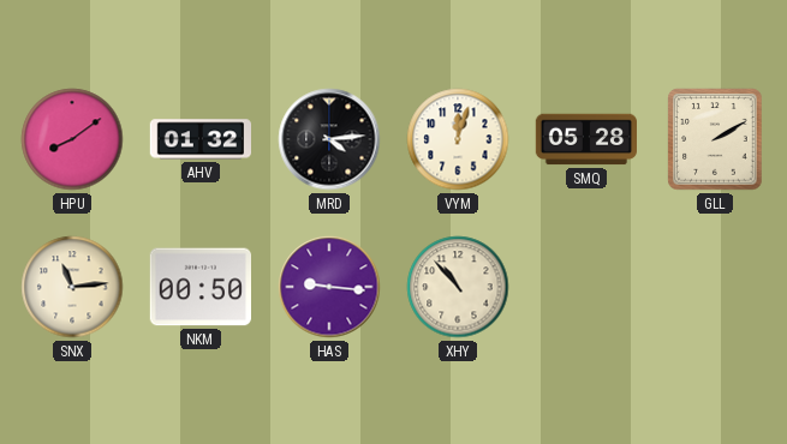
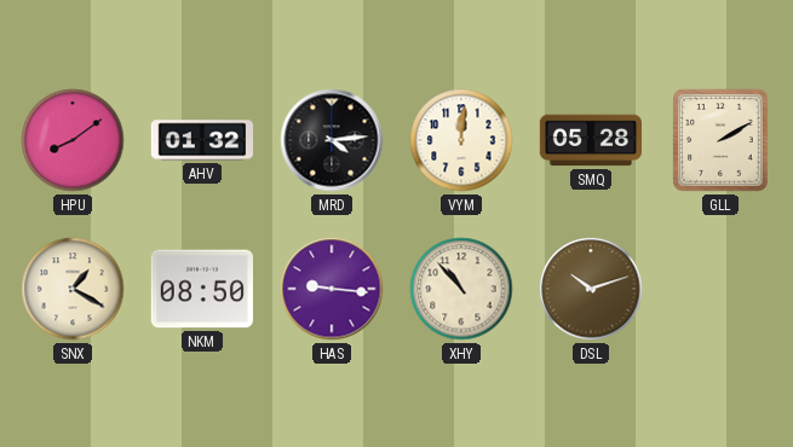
VYM: 12:03 -> 12:01 (461, 140)
SNX: 11:14 -> 1:20 (73, 289)
NKM: 00:50 -> 08:50 (201, 289)
DSL: none -> 10:12 (591, 289)
